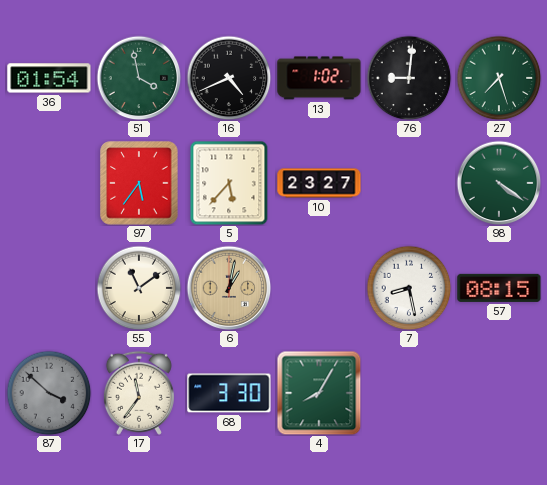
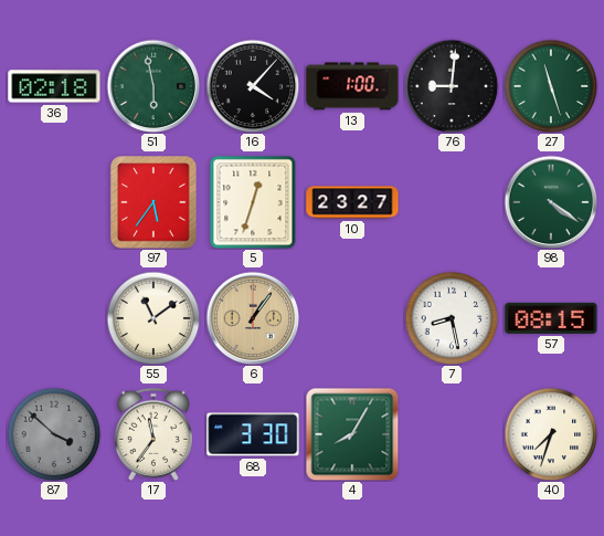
36: 01:54 -> 02:18 (54, 86)
51: 3:58 -> 5:58 (153, 86)
16: 4:41 -> 4:07 (253, 86)
13: 1:02 -> 1:00 (352, 86)
27: 7:27 -> 11:27 (551, 86)
5: 5:37 -> 12:33 (253, 202)
6: 1:02 -> 1:06 (253, 318)
40: none -> 7:33 (551, 434)
